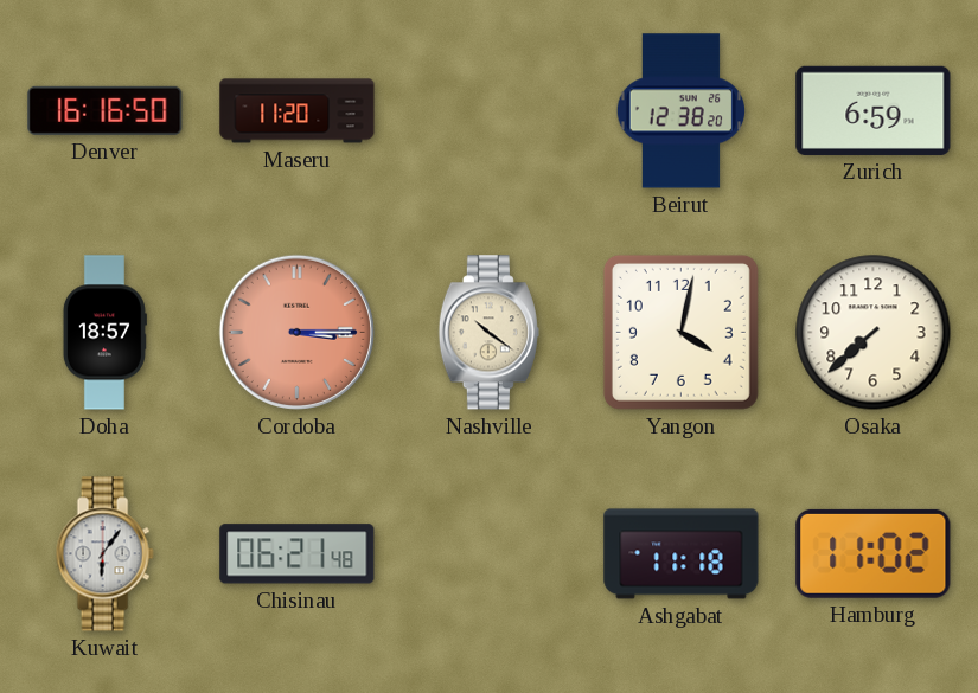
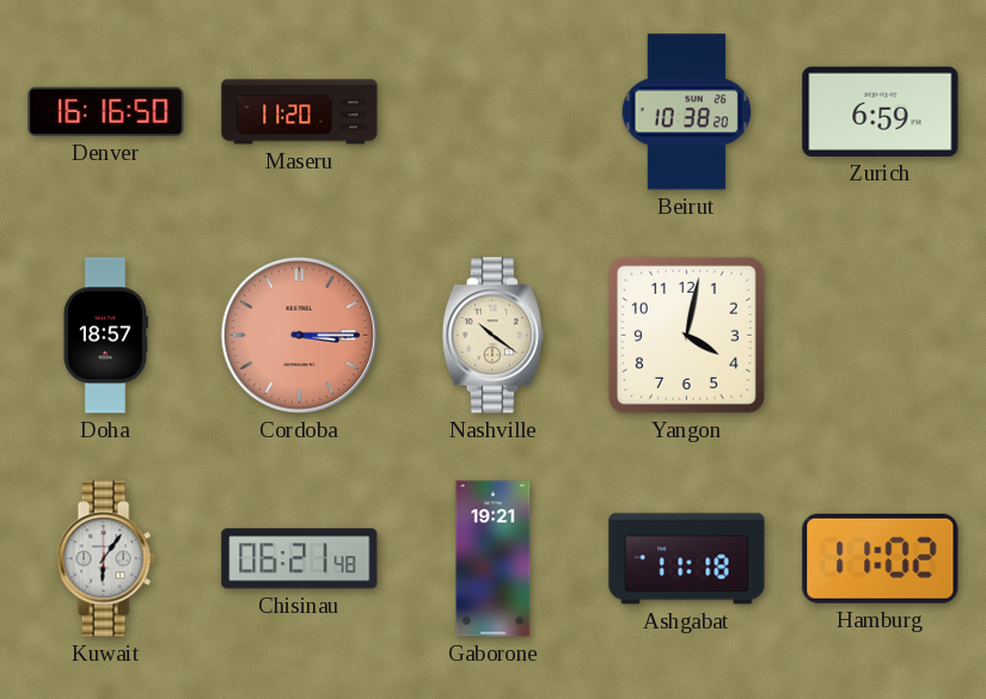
Beirut: 12:38 -> 10:38 (687, 112)
Osaka: 7:38 -> none (874, 333)
Gaborone: none -> 19:21 (494, 559)
